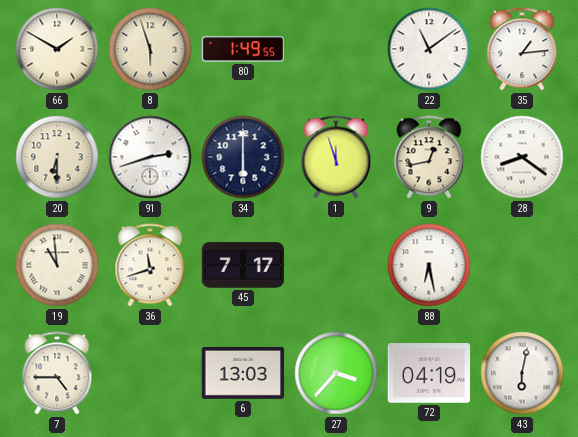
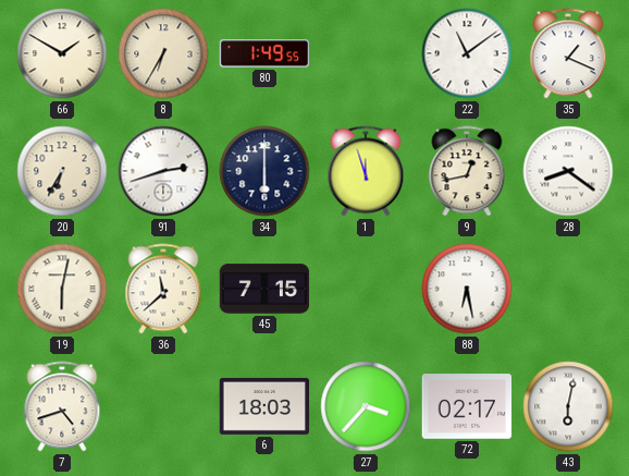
8: 5:57 -> 6:35 (163, 53)
35: 1:14 -> 1:19 (568, 53)
20: 6:30 -> 6:35 (62, 171)
19: 10:59 -> 6:02 (62, 289)
36: 11:42 -> 11:38 (163, 289)
45: 7:17 -> 7:15 (264, 289)
7: 4:45 -> 4:42 (62, 406)
6: 13:03 -> 18:03 (264, 406)
72: 04:19 -> 02:17 (467, 406)
